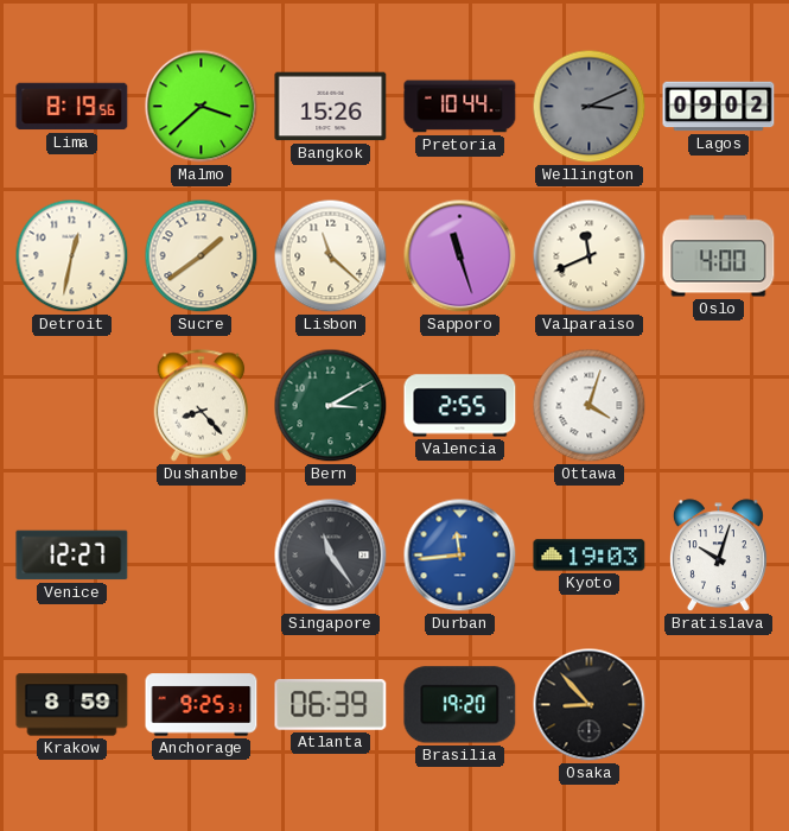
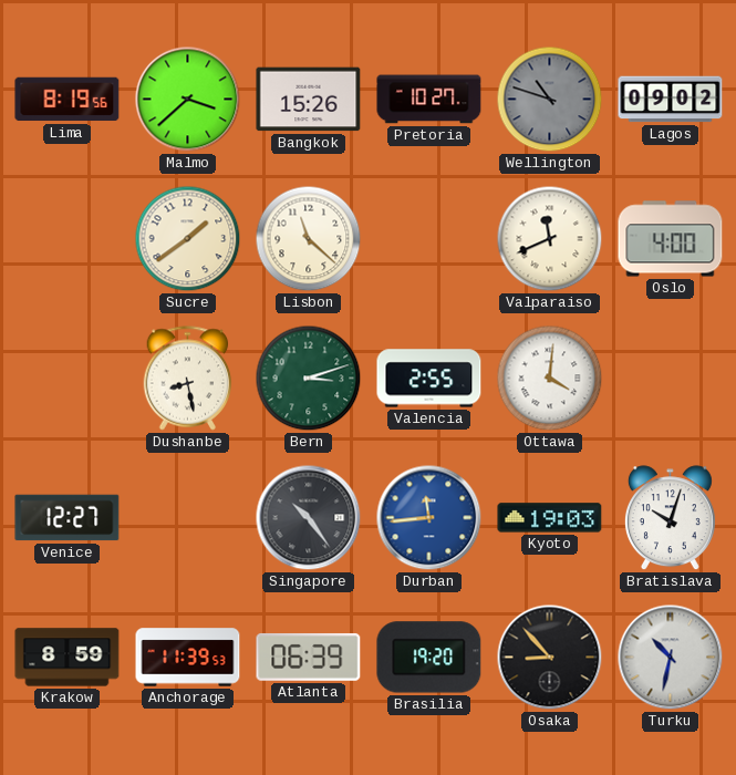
Pretoria: 10:44 -> 10:27 (429, 100)
Wellington: 3:11 -> 10:48 (550, 100)
Detroit: 12:32 -> none (72, 256)
Sapporo: 11:27 -> none (460, 256)
Dushanbe: 8:23 -> 8:28 (188, 379)
Bern: 3:10 -> 3:12 (309, 379)
Ottawa: 4:03 -> 4:01 (550, 379)
Singapore: 11:24 -> 10:24 (309, 518)
Anchorage: 9:25 -> 11:39 (188, 658)
Turku: none -> 10:32 (671, 658)
